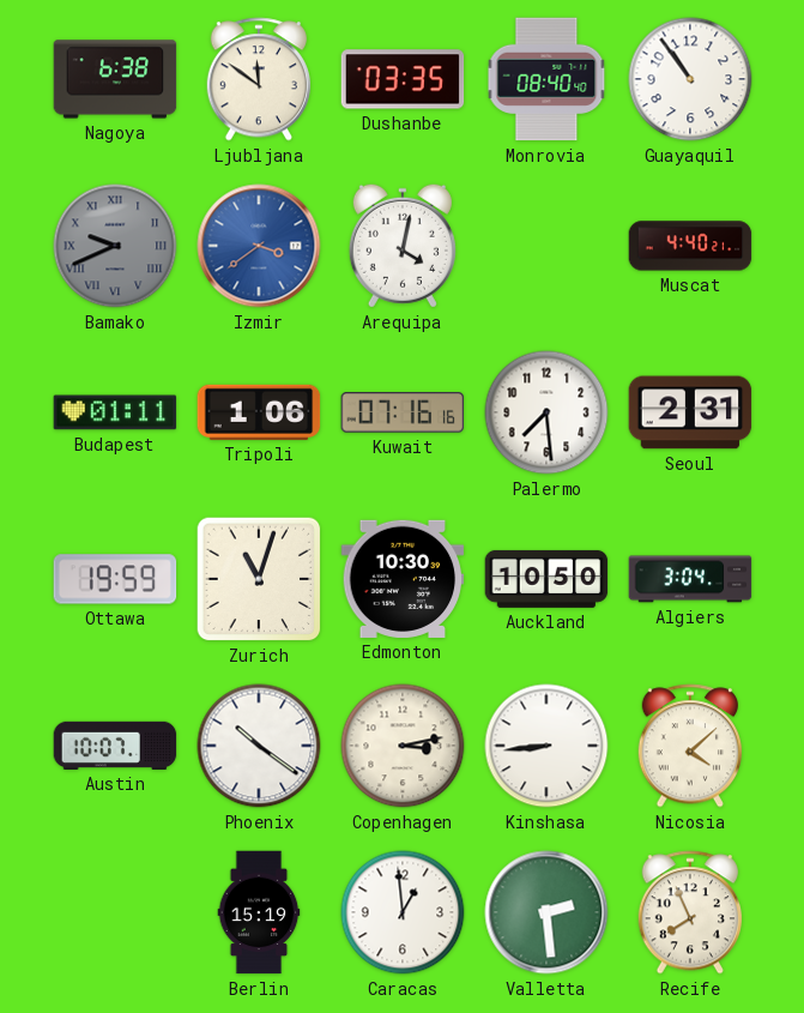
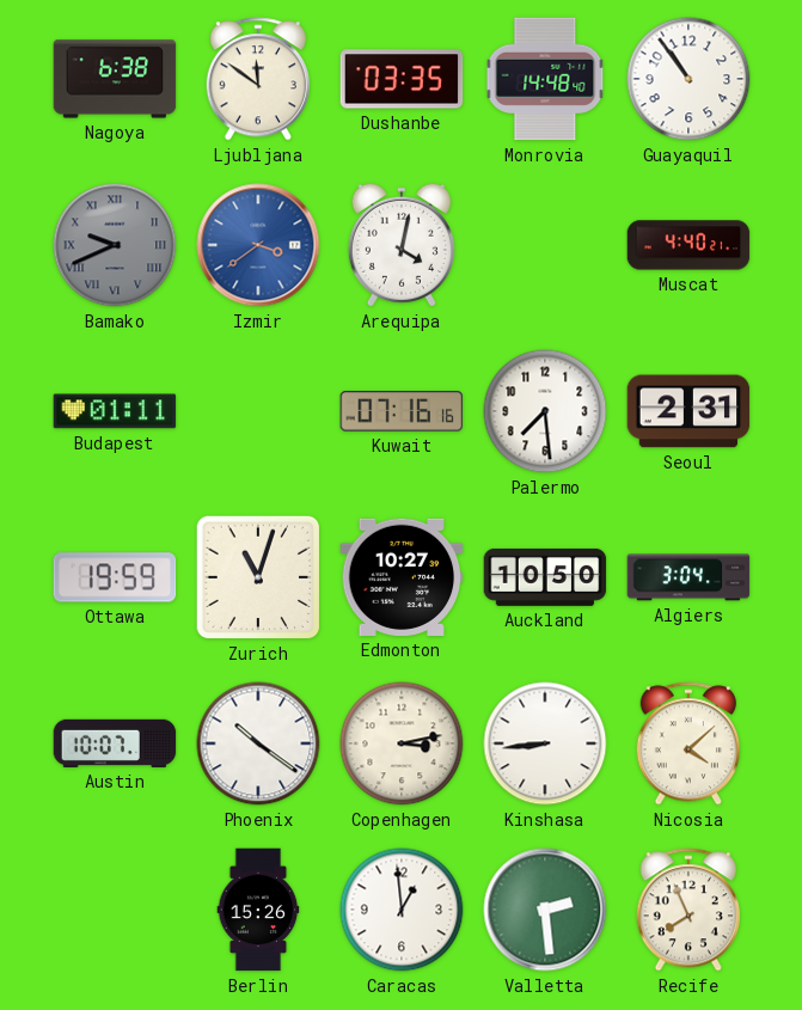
Monrovia: 08:40 -> 14:48 (545, 79)
Tripoli: 1:06 -> none (259, 412)
Edmonton: 10:30 -> 10:27 (402, 577)
Berlin: 15:19 -> 15:26 (258, 910)
